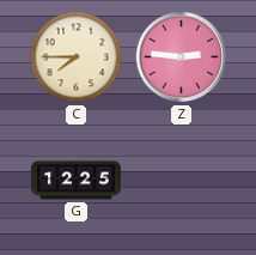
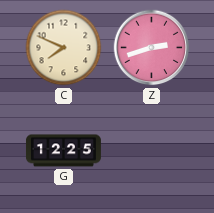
C: 7:45 -> 7:49 (64, 48)
Z: 2:46 -> 2:42 (152, 48)
